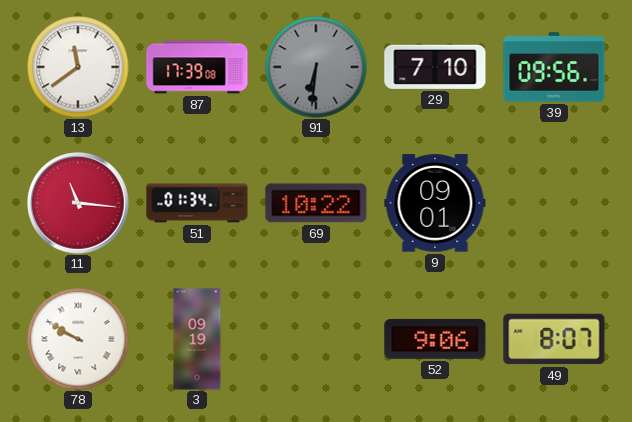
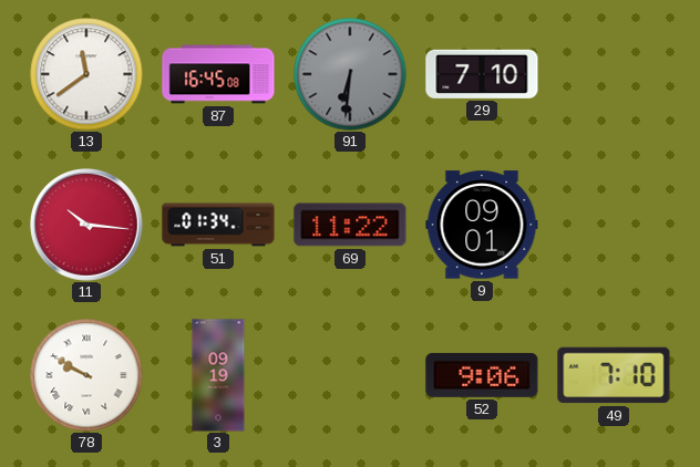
87: 17:39 -> 16:45 (218, 74)
39: 09:56 -> none (554, 67)
11: 11:16 -> 10:16 (86, 225)
69: 10:22 -> 11:22 (350, 225)
49: 8:07 -> 7:10 (614, 375)
